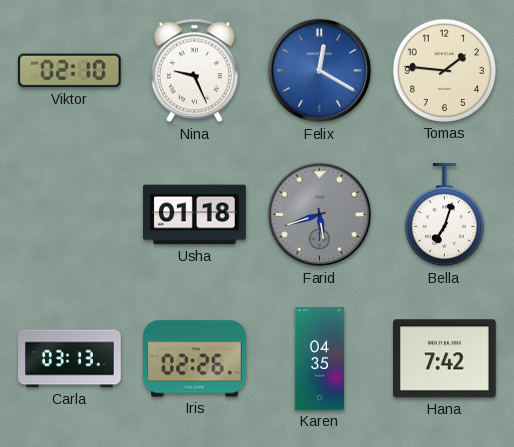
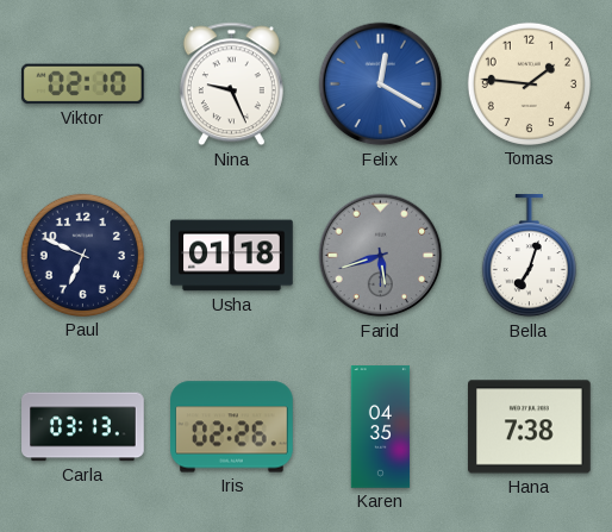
Paul: none -> 6:49 (82, 255)
Hana: 7:42 -> 7:38 (530, 427)
